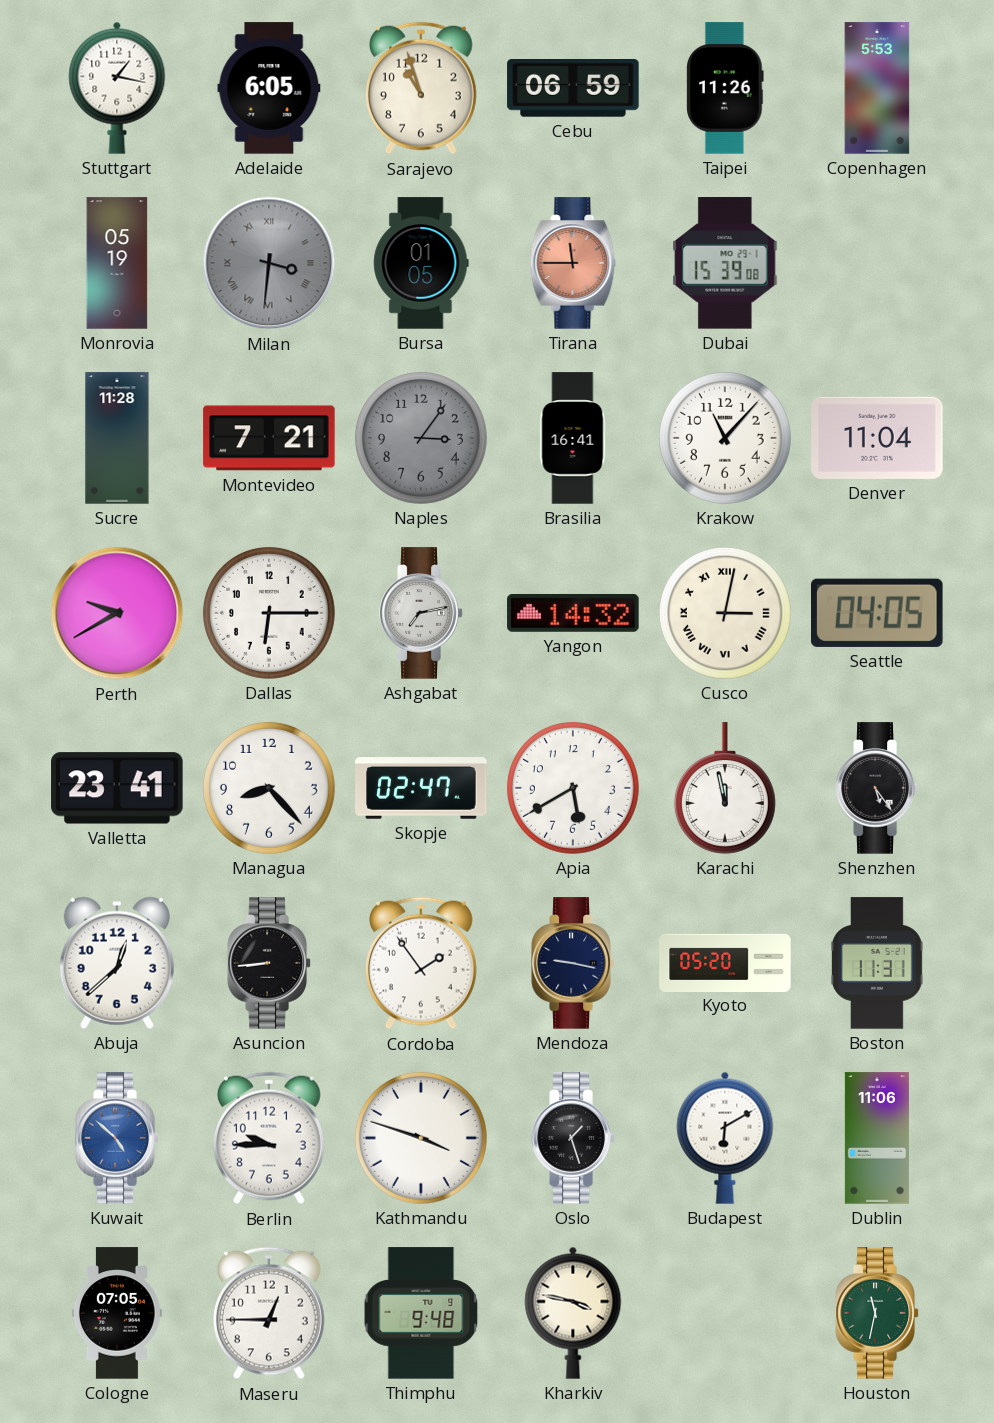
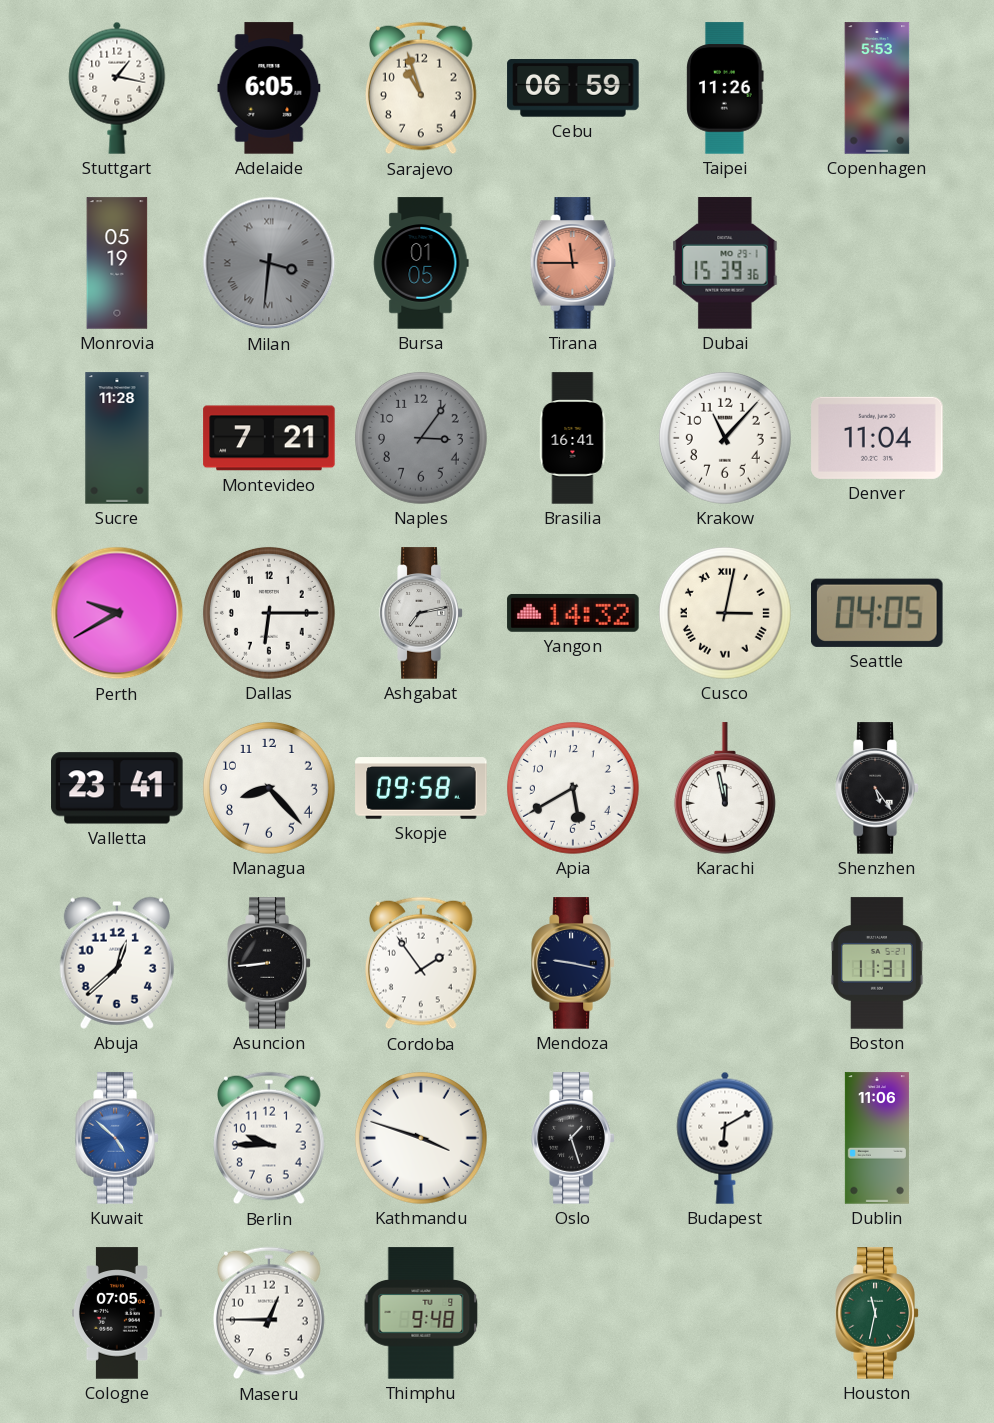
Dubai: 15:39:08 -> 15:39:36 (725, 263)
Skopje: 02:47 -> 09:58 (421, 788)
Kyoto: 05:20 -> none (725, 962)
Kharkiv: 3:47 -> none (573, 1313)
